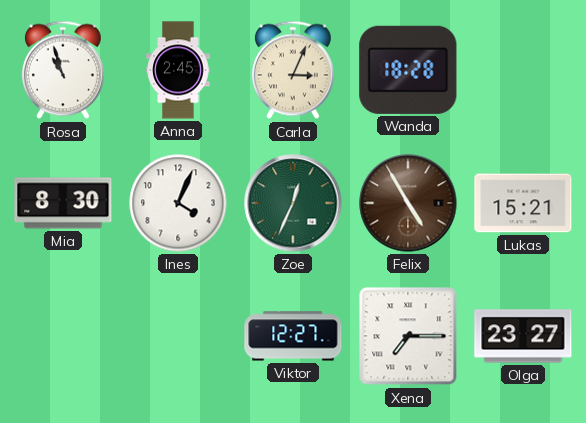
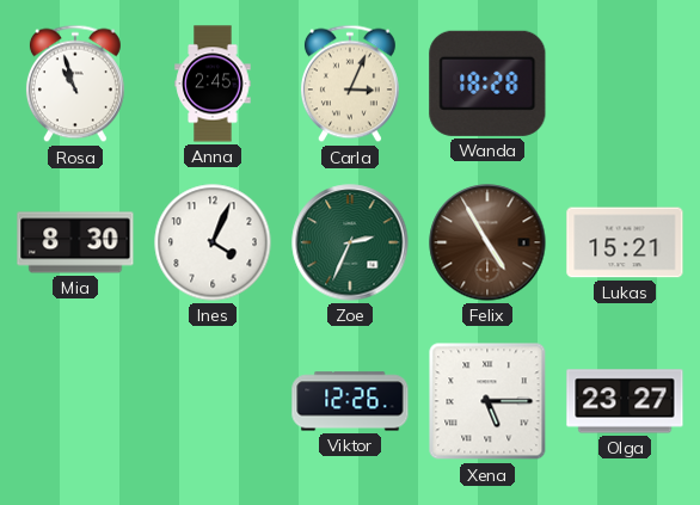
Zoe: 12:34 -> 2:34 (350, 242)
Viktor: 12:27 -> 12:26 (350, 401)
Xena: 7:15 -> 5:15 (487, 401)
